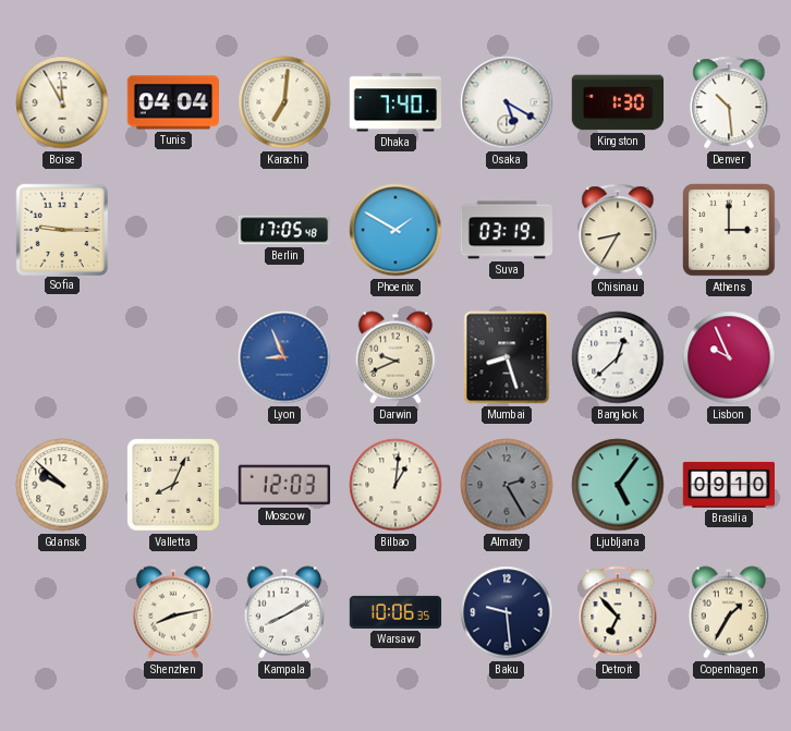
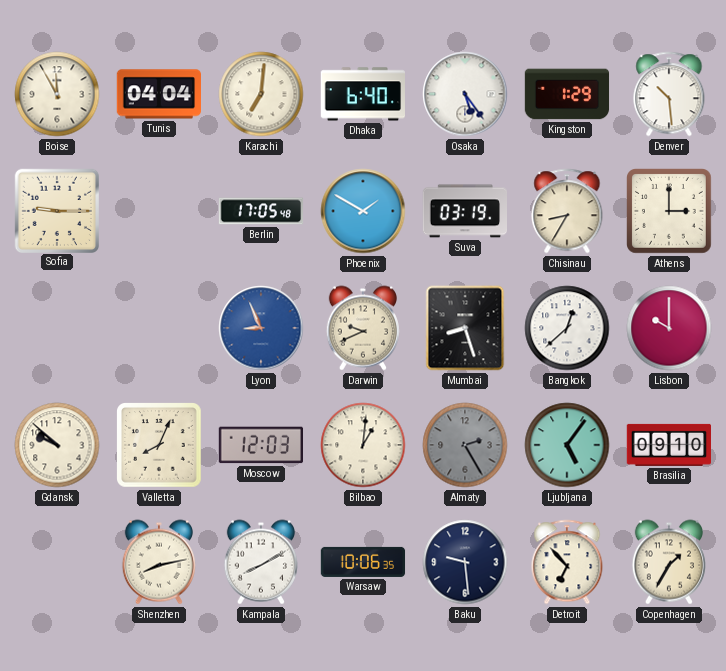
Dhaka: 7:40 -> 6:40 (362, 94)
Osaka: 5:20 -> 5:24 (465, 94)
Kingston: 1:30 -> 1:29 (567, 94)
Lisbon: 9:56 -> 10:00 (669, 328)
